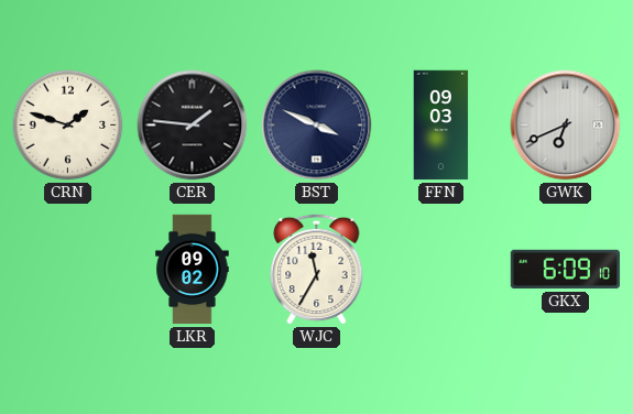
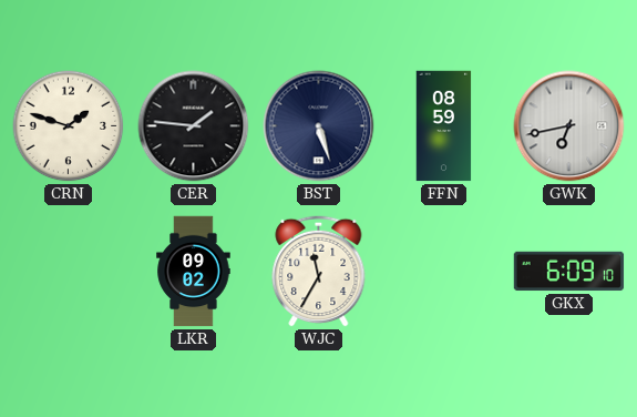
BST: 3:49 -> 5:27 (319, 126)
FFN: 09:03 -> 08:59 (444, 126)
GWK: 6:41 -> 6:43 (569, 126)
